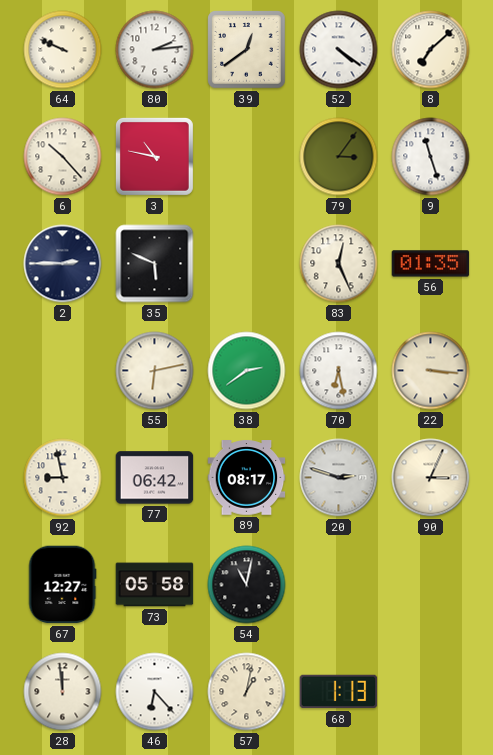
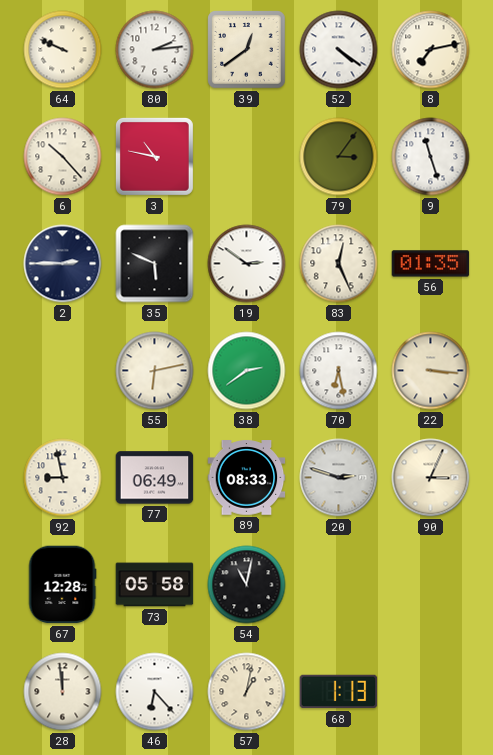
8: 7:08 -> 7:13 (431, 50)
19: none -> 2:51 (247, 264)
77: 06:42 -> 06:49 (155, 478)
89: 08:17 -> 08:33 (247, 478)
67: 12:27 -> 12:28 (62, 585)
